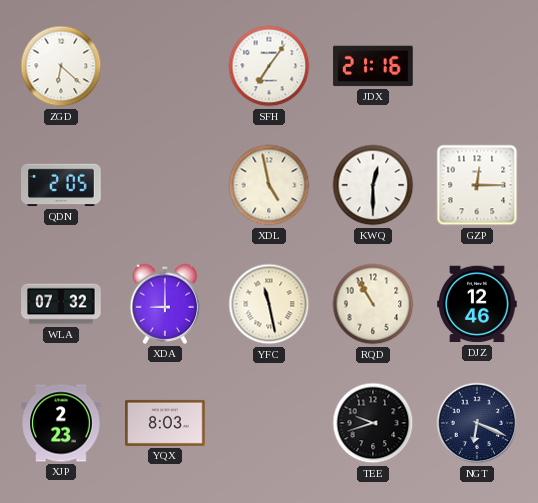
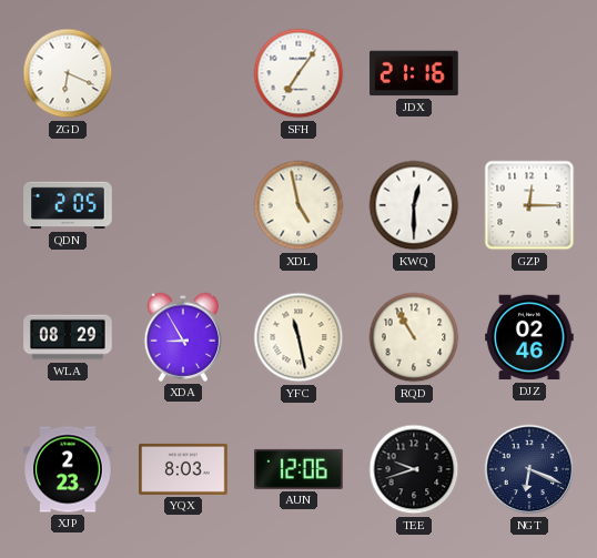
ZGD: 6:22 -> 6:19 (68, 73)
WLA: 07:32 -> 08:29 (68, 337)
XDA: 9:00 -> 8:55 (183, 337)
DJZ: 12:46 -> 02:46 (529, 337)
AUN: none -> 12:06 (300, 469)
